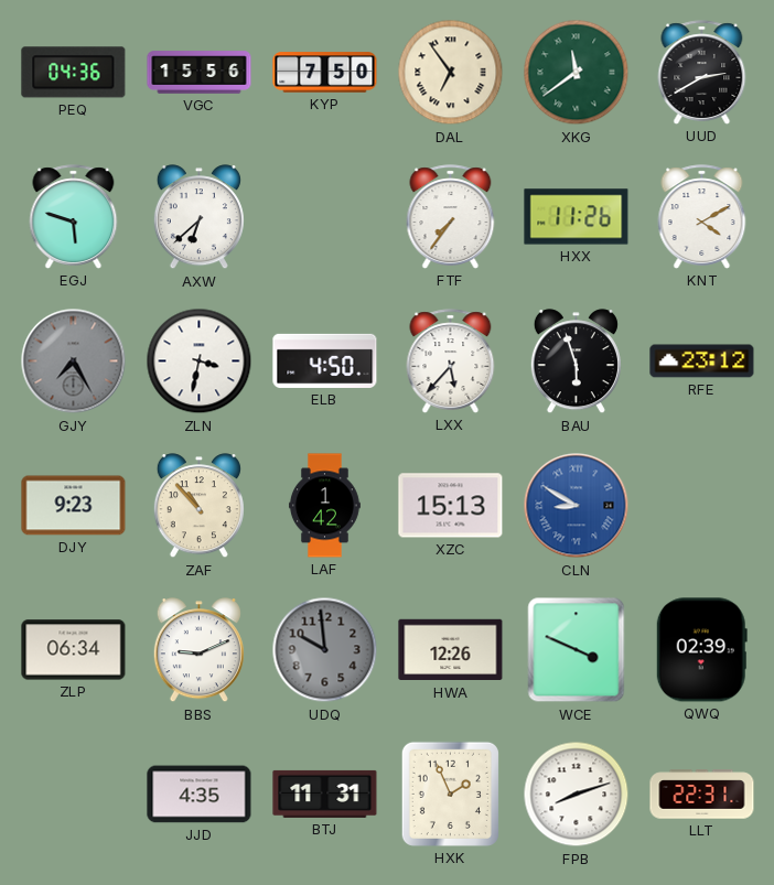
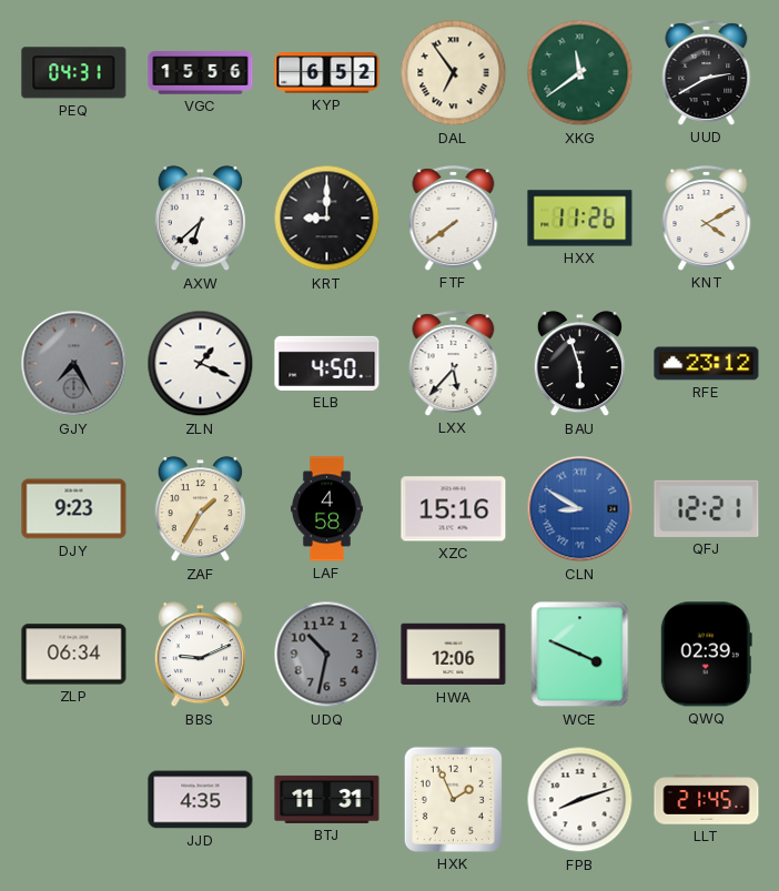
PEQ: 04:36 -> 04:31 (74, 73)
KYP: 7:50 -> 6:52 (327, 73)
EGJ: 5:48 -> none (74, 217)
KRT: none -> 9:00 (327, 219)
FTF: 7:36 -> 7:39 (454, 219)
ZLN: 3:32 -> 1:19 (201, 364)
ZAF: 10:53 -> 1:35 (200, 509)
LAF: 1:42 -> 4:58 (327, 509)
XZC: 15:13 -> 15:16 (454, 509)
QFJ: none -> 12:21 (707, 508)
UDQ: 9:59 -> 10:32 (327, 655)
HWA: 12:26 -> 12:06 (454, 655)
LLT: 22:31 -> 21:45 (707, 800)
